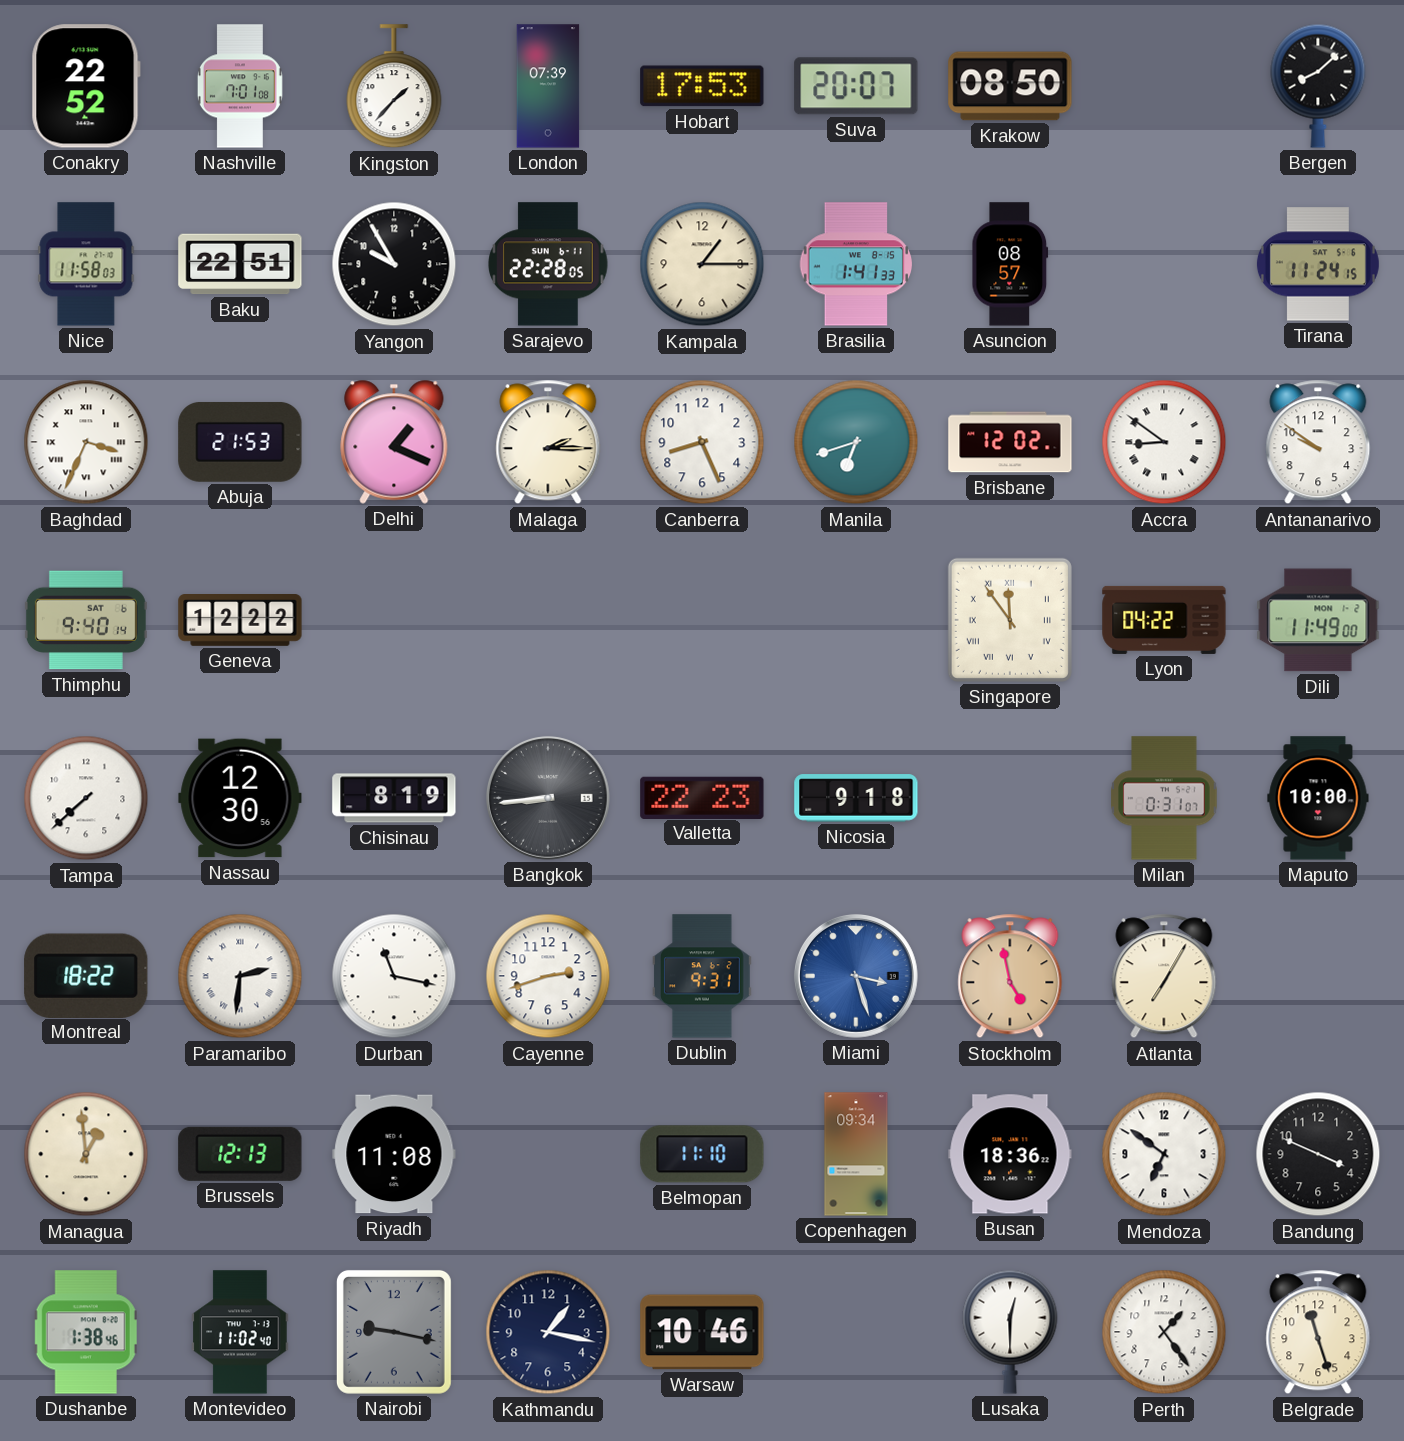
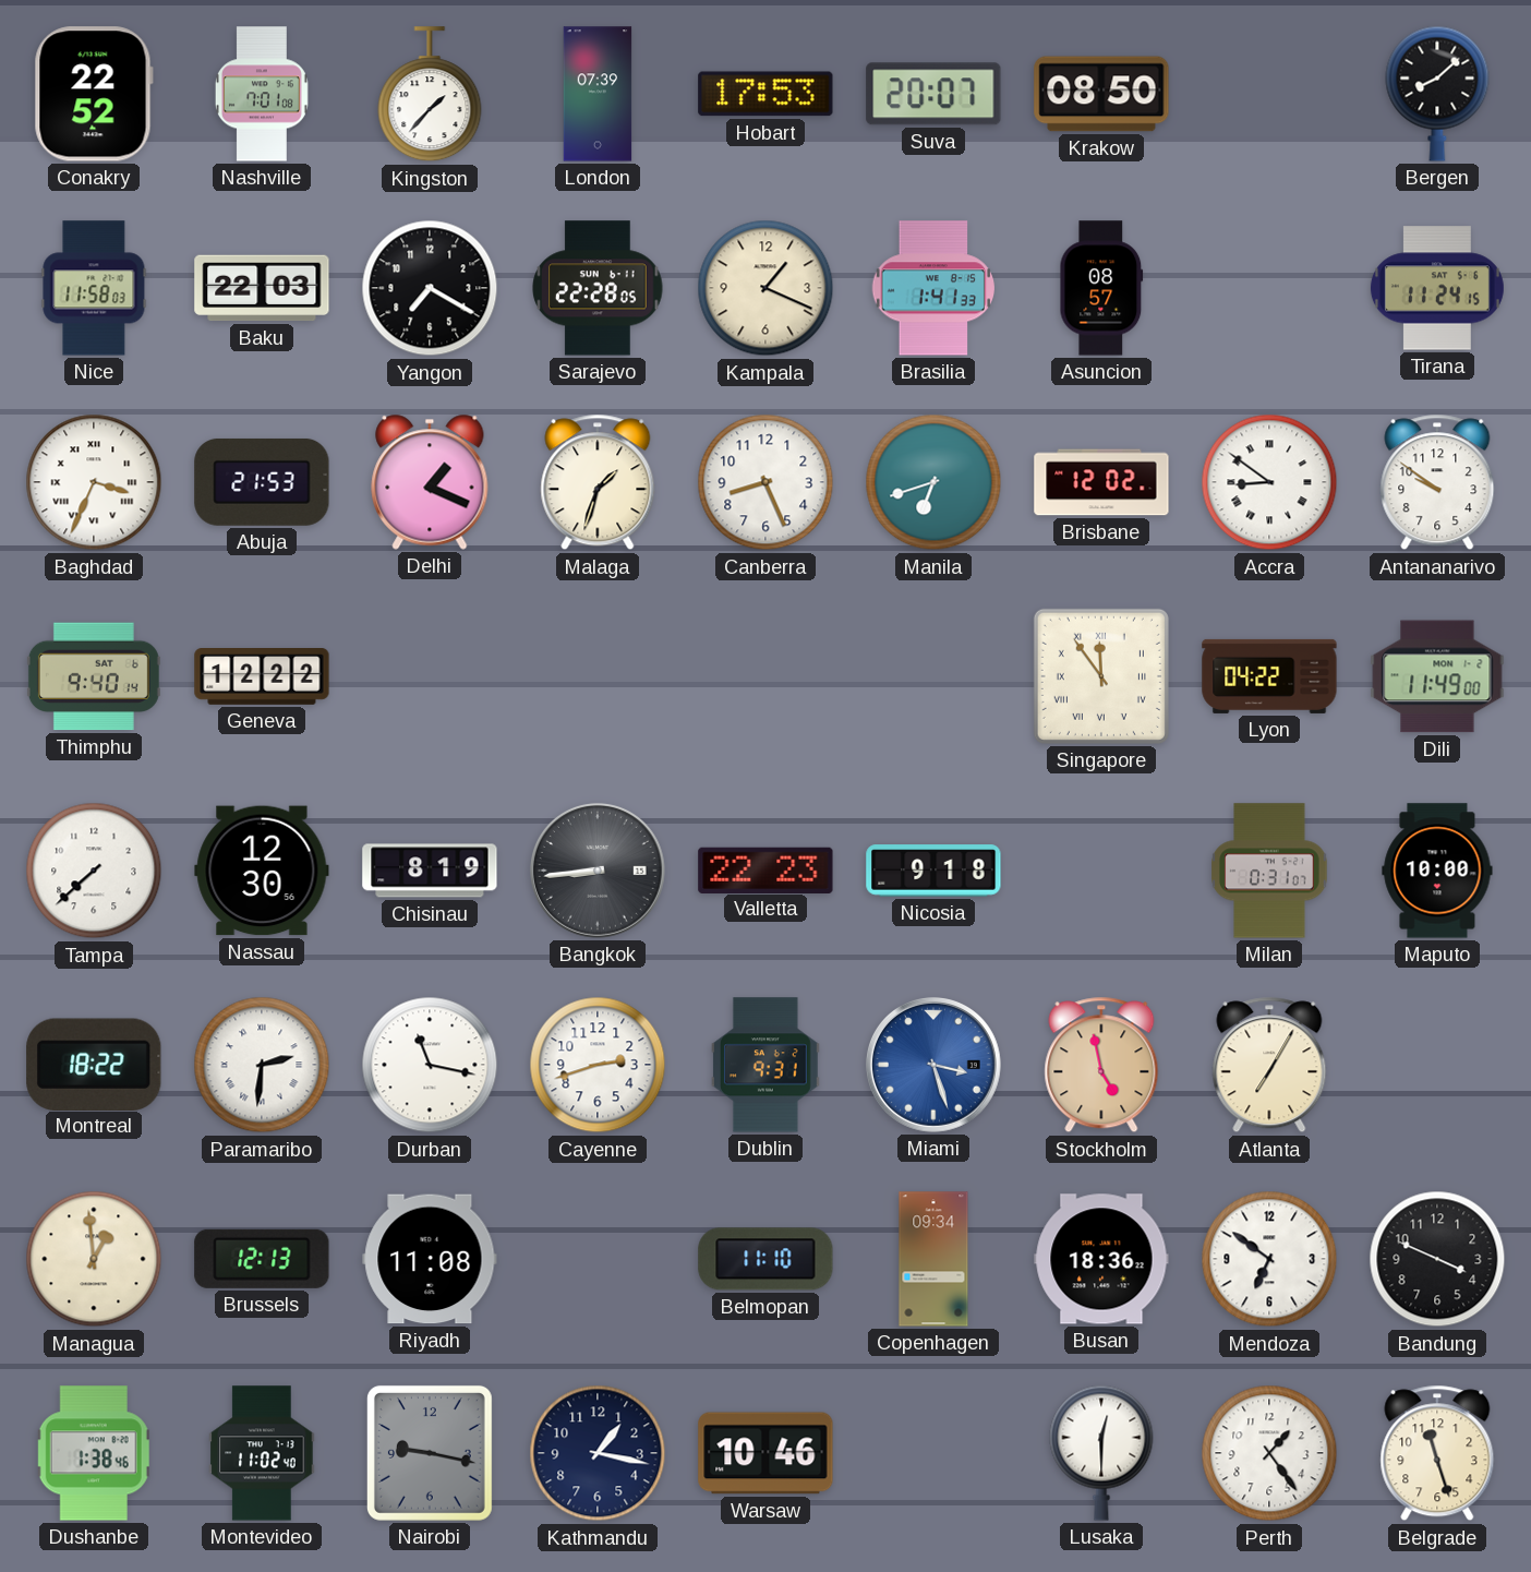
Baku: 22:51 -> 22:03 (262, 288)
Yangon: 9:55 -> 7:20 (430, 288)
Kampala: 1:15 -> 1:19 (765, 288)
Malaga: 2:15 -> 1:33 (598, 482)
